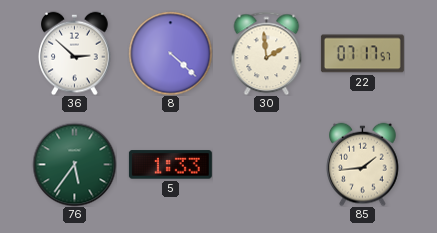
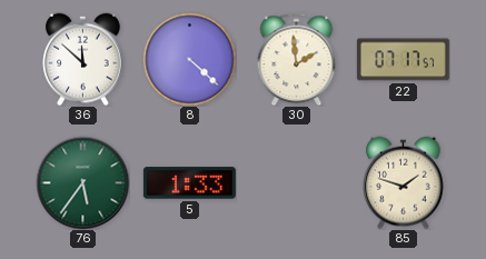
36: 2:52 -> 11:52 (83, 59)
85: 1:44 -> 1:48 (404, 182)
